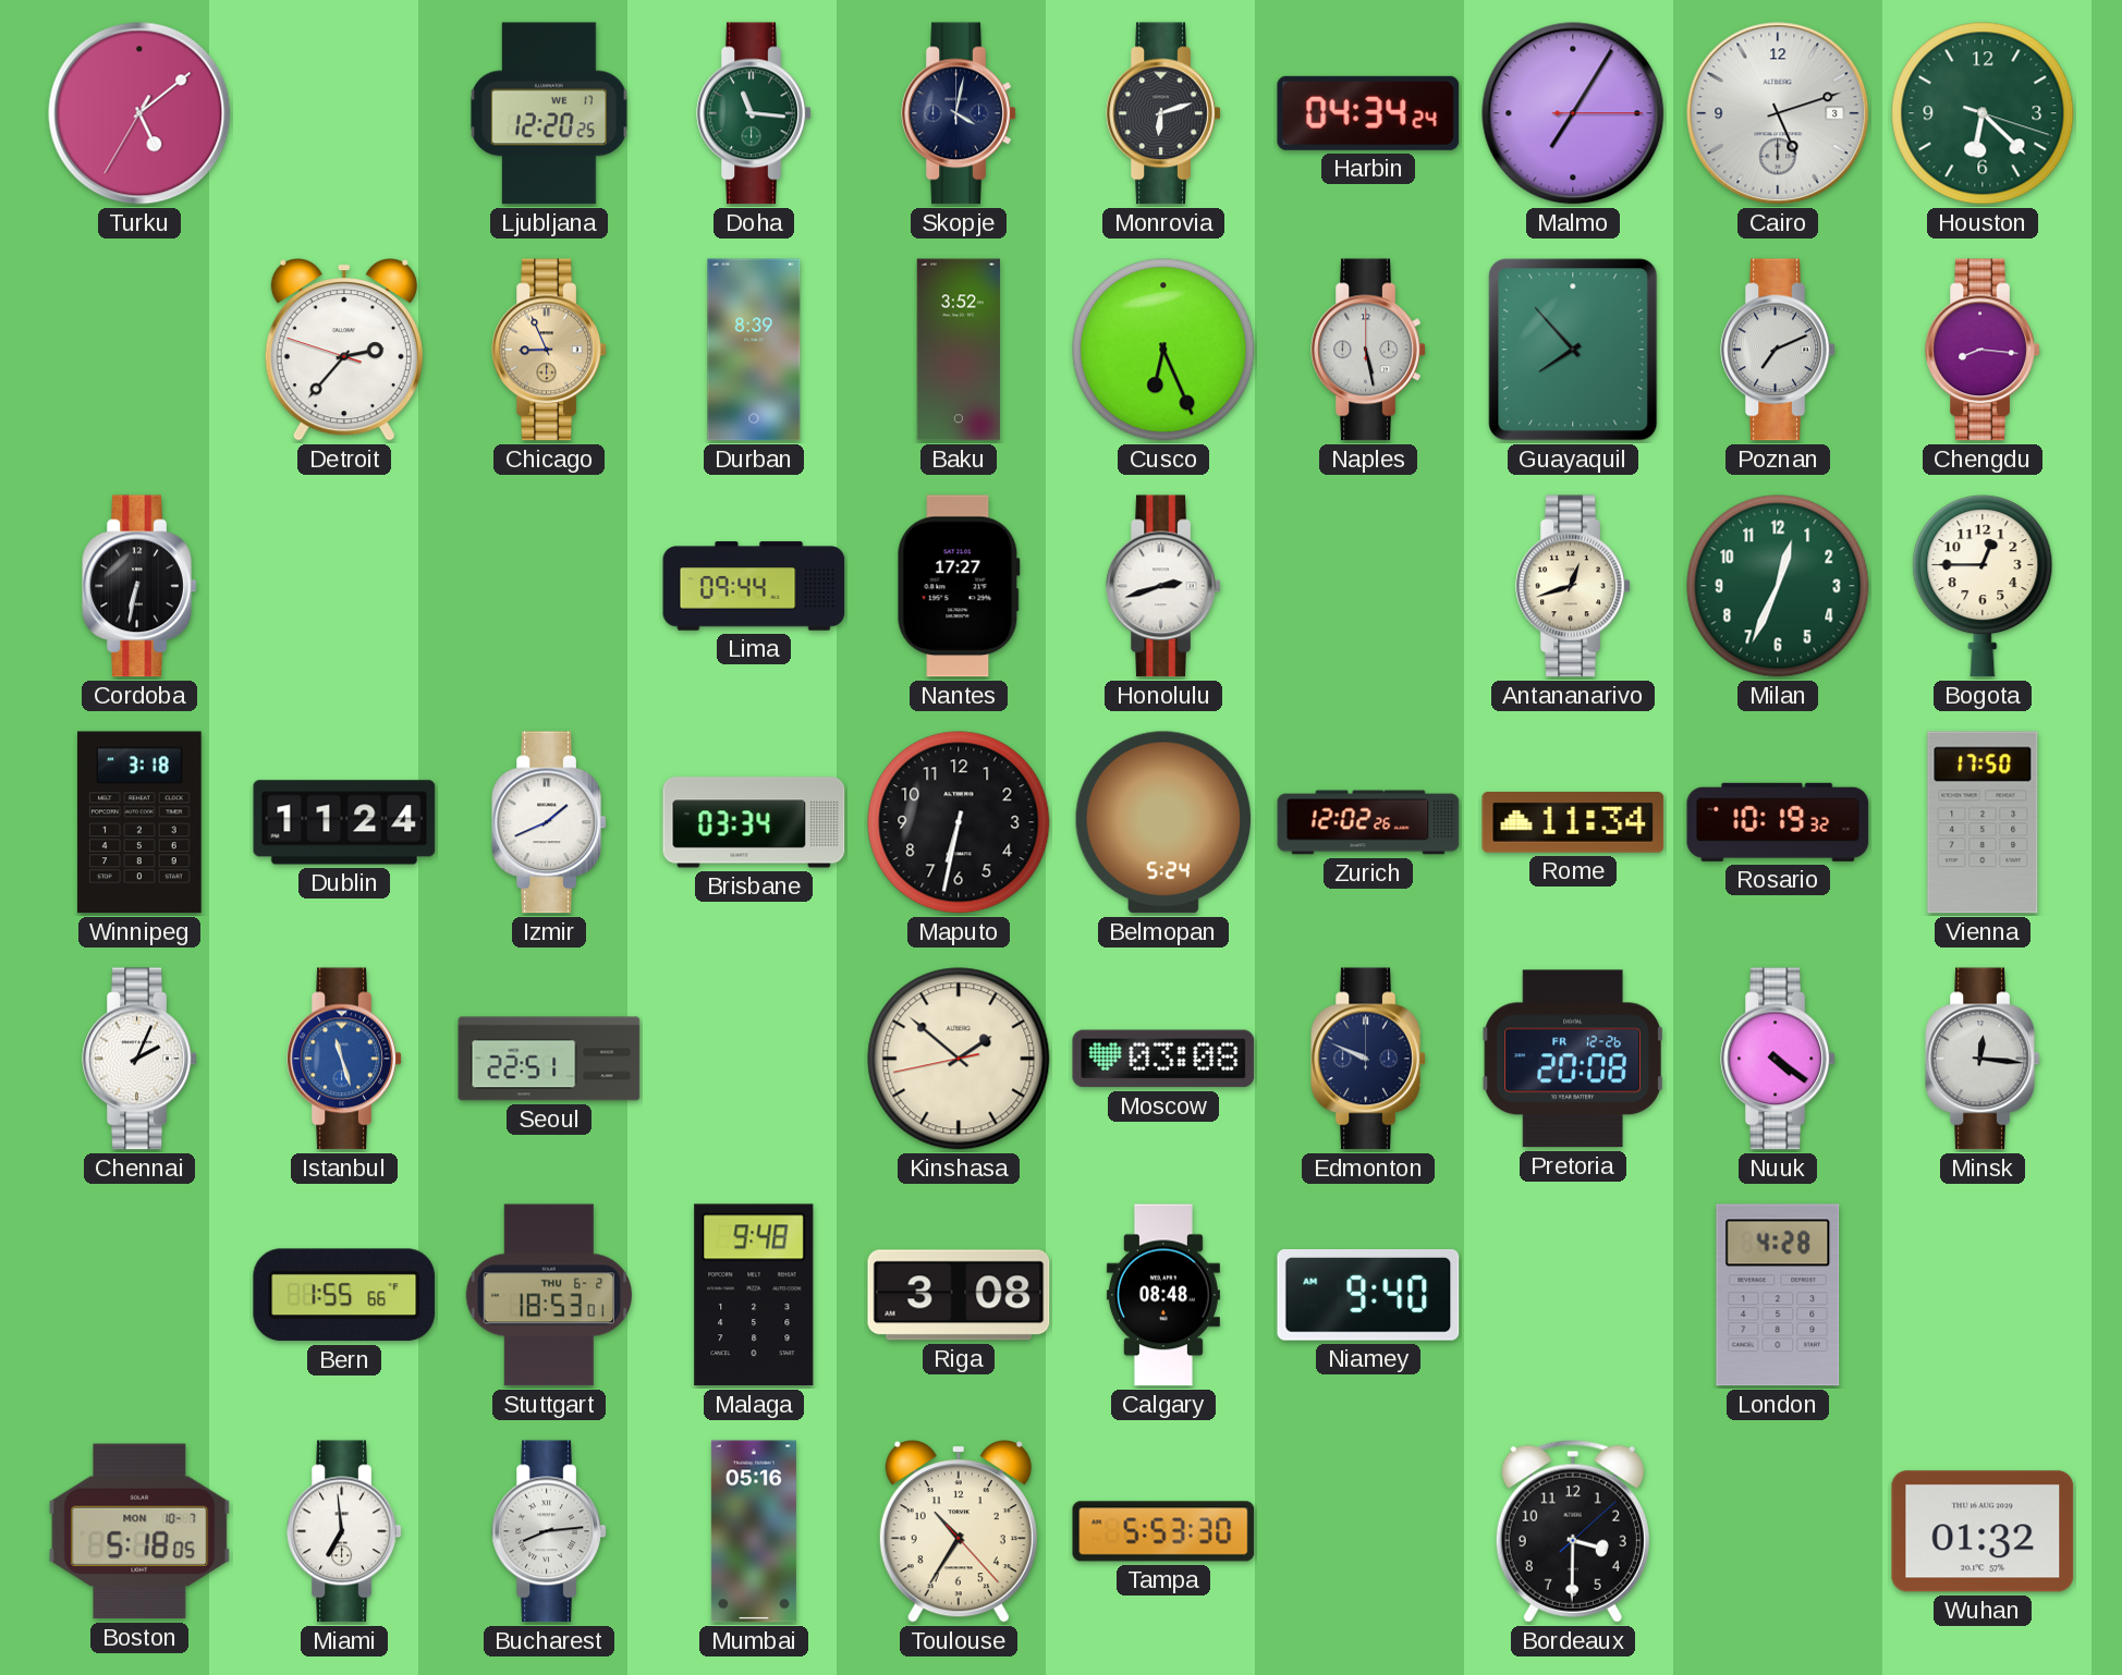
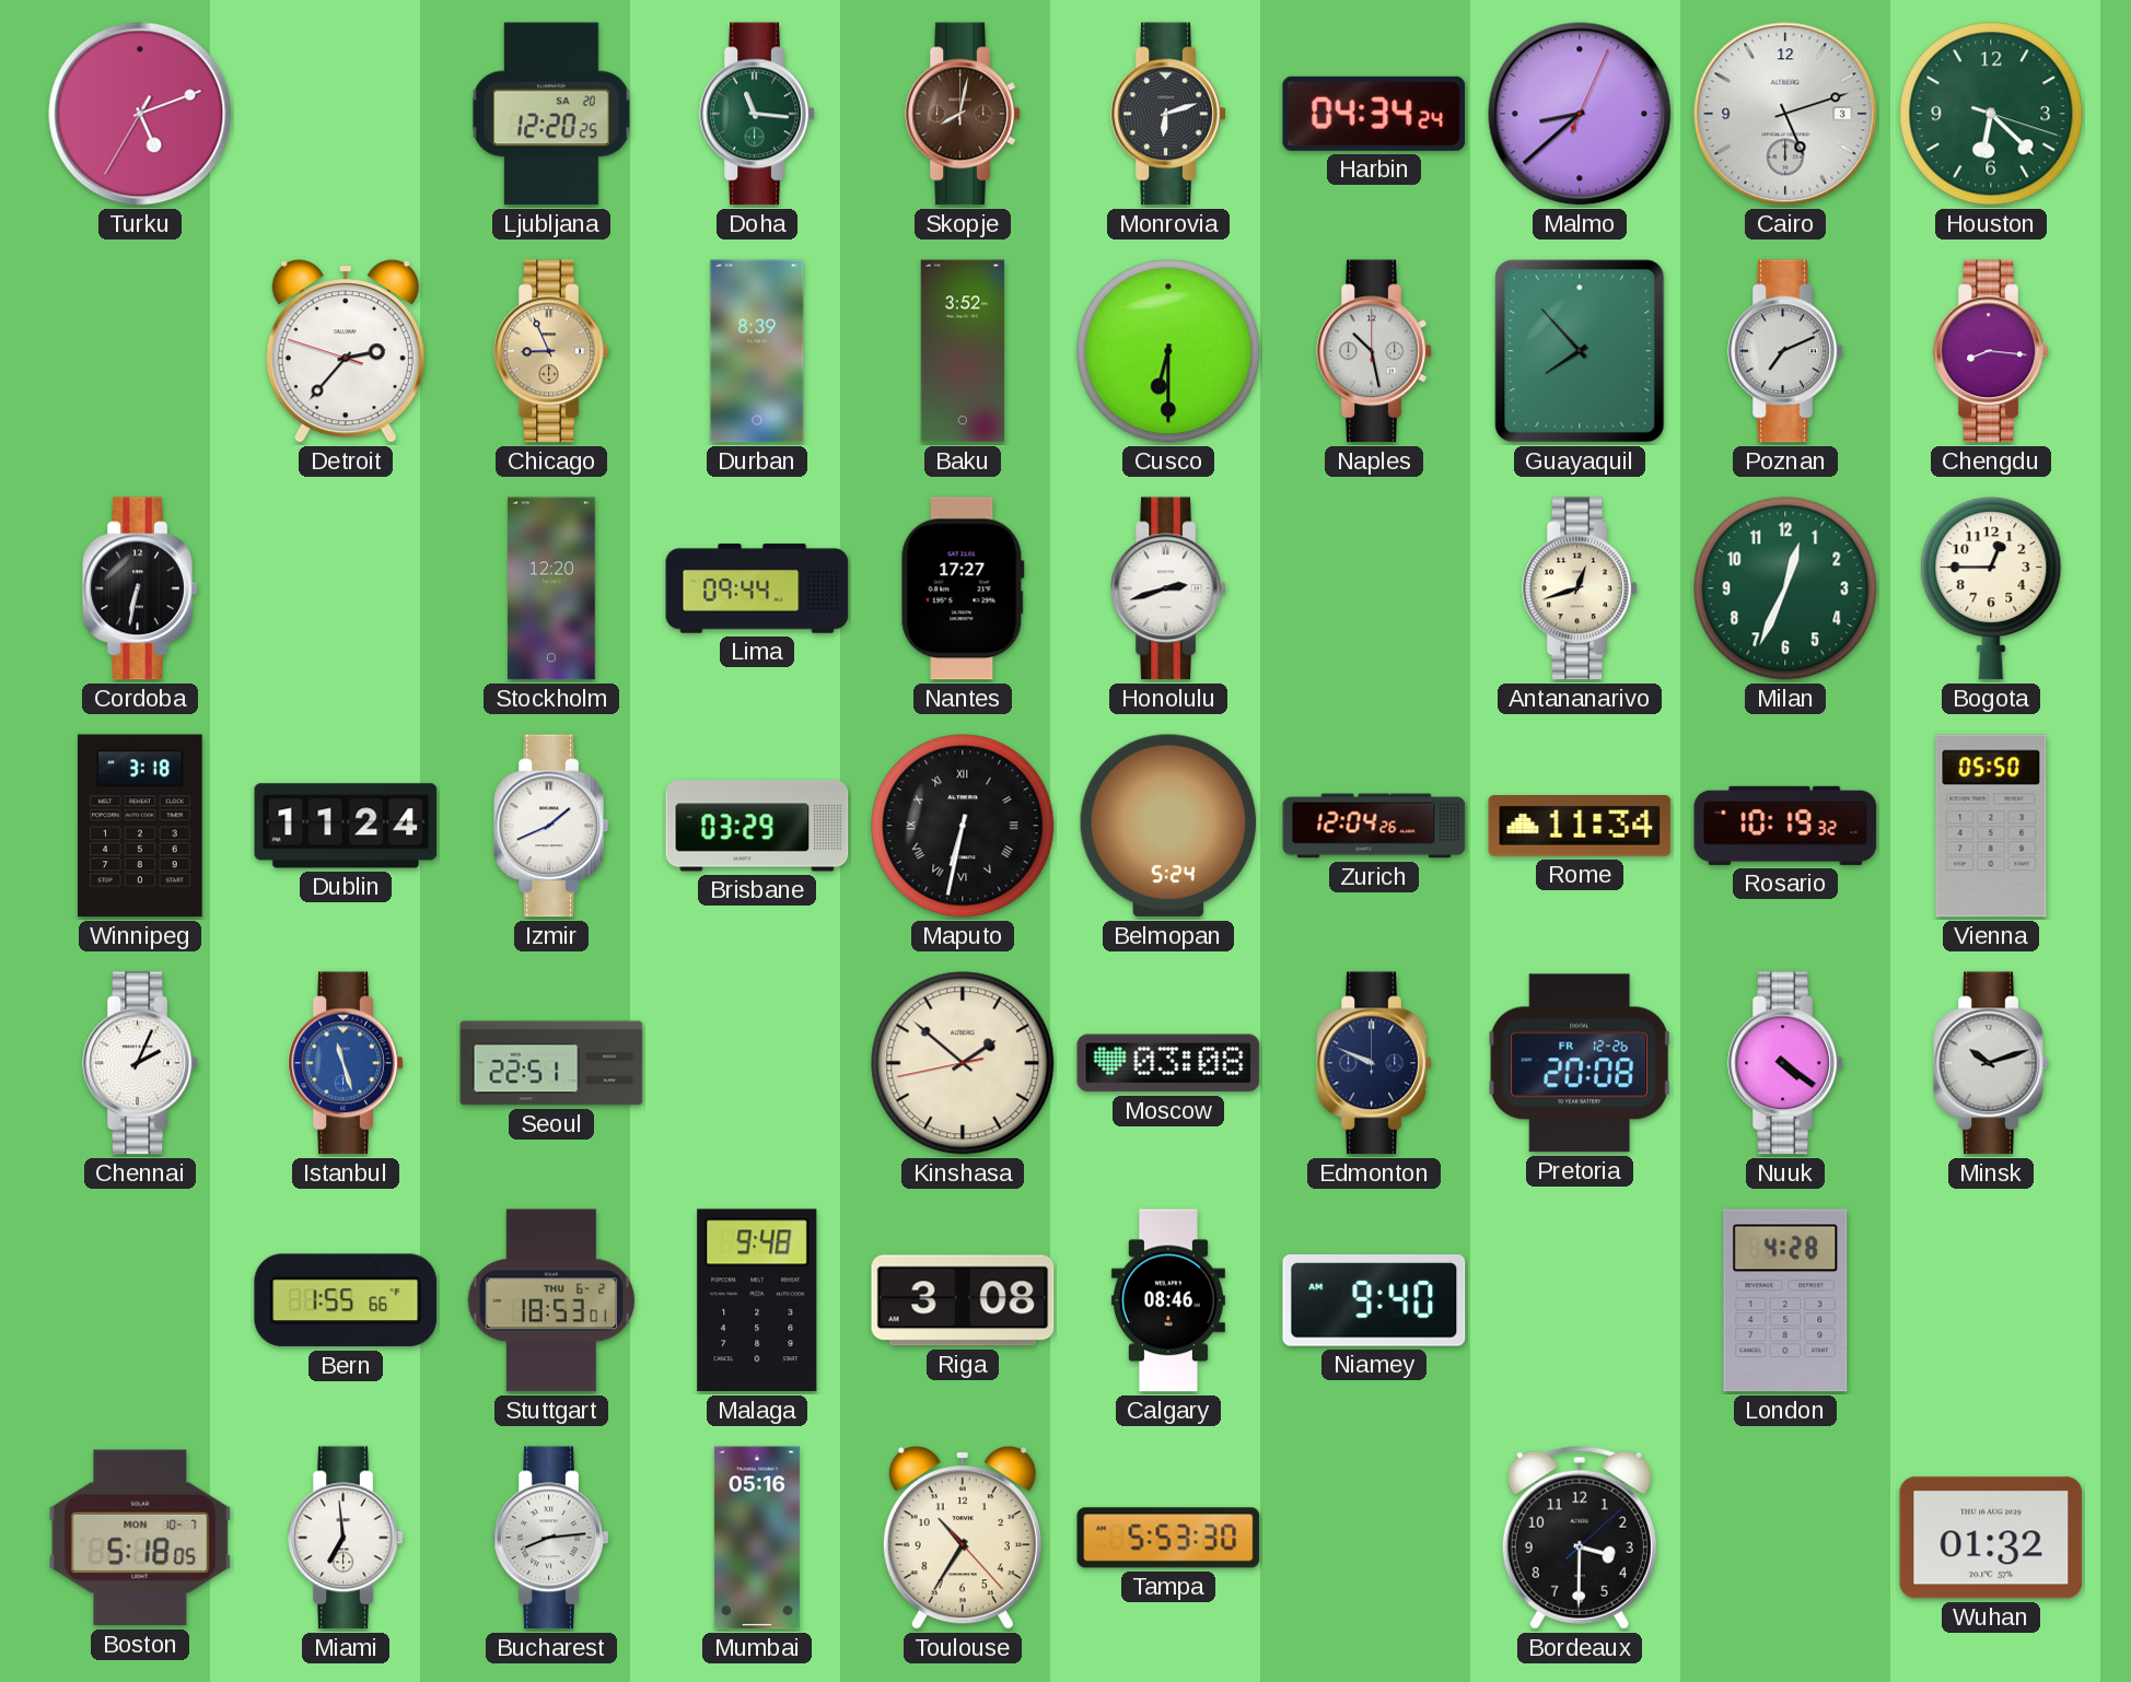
Turku: 5:08 -> 5:11 (140, 114)
Ljubljana date: WE 17 -> SA 20 (551, 114)
Skopje: 4:02 -> 8:02 (963, 114)
Skopje dial: navy -> brown (963, 114)
Malmo: 7:05 -> 8:38 (1580, 114)
Cusco: 6:26 -> 6:30 (1168, 351)
Naples: 5:28 -> 10:28 (1374, 351)
Stockholm: none -> 12:20 (552, 588)
Brisbane: 03:34 -> 03:29 (757, 826)
Maputo numerals: Arabic -> Roman (963, 826)
Zurich: 12:02 -> 12:04 (1374, 826)
Vienna: 17:50 -> 05:50 (1991, 826)
Minsk: 12:16 -> 10:12 (1991, 1063)
Calgary: 08:48 -> 08:46 (1168, 1300)
